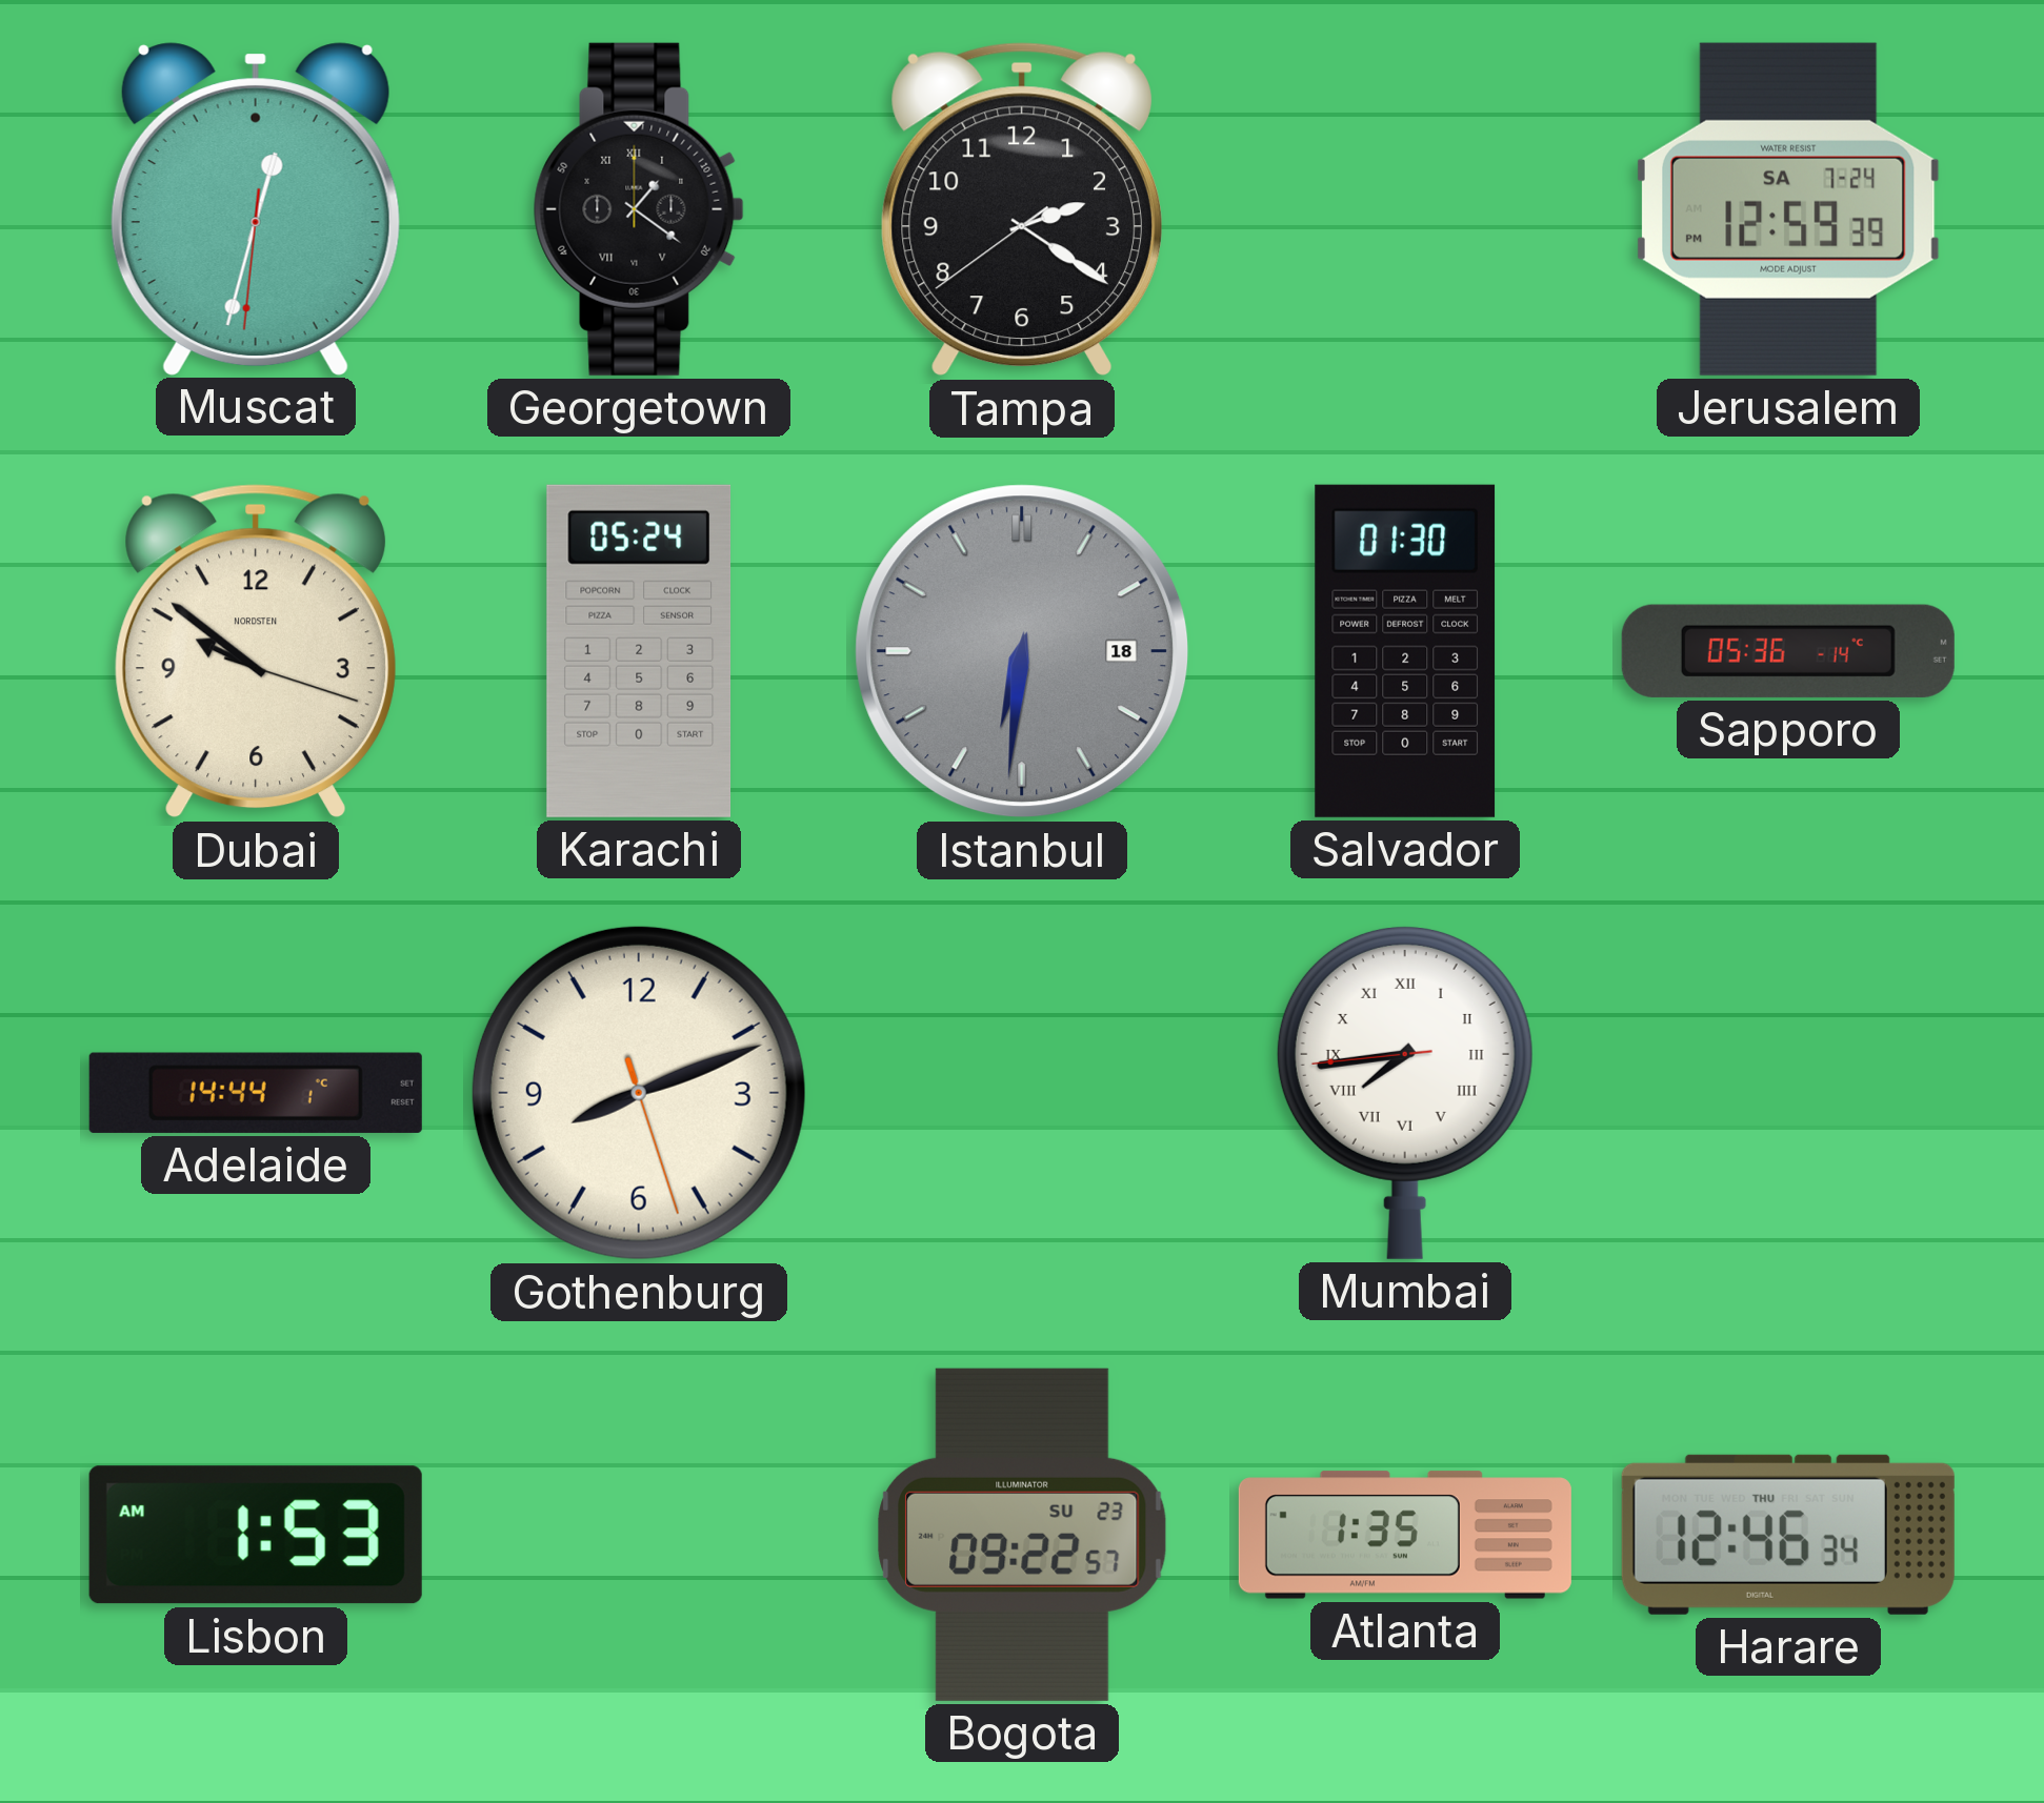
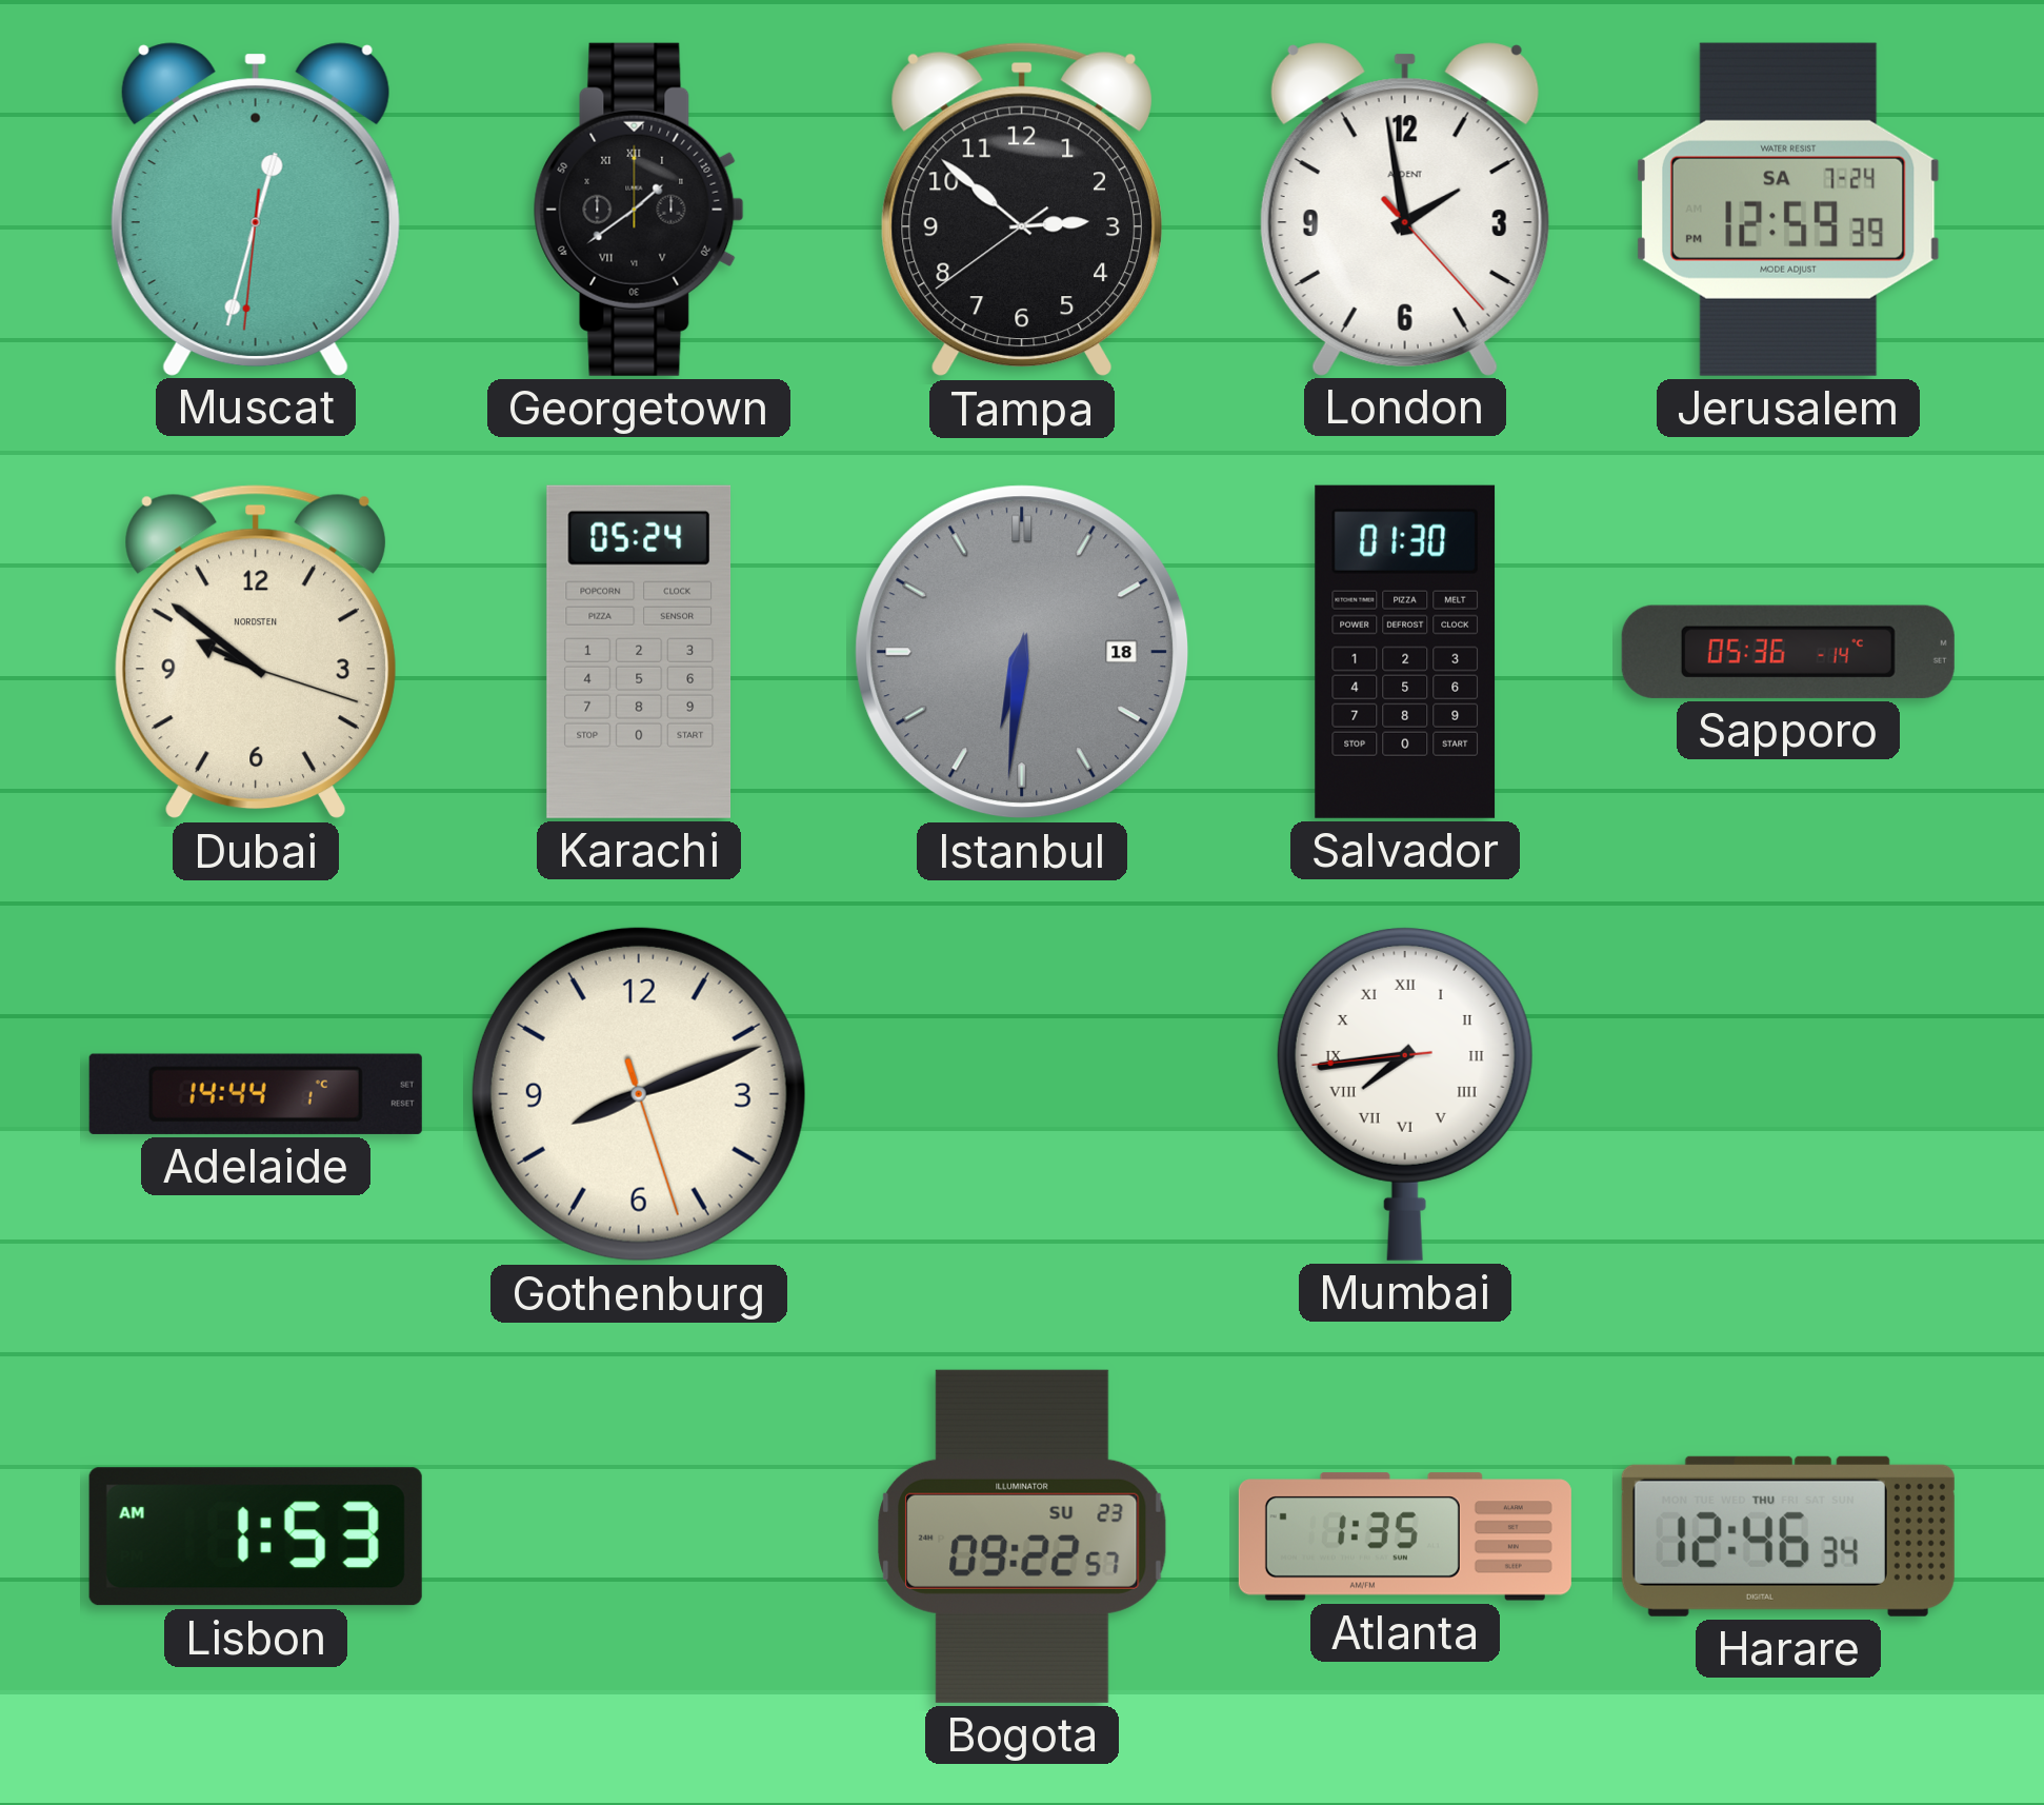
Georgetown: 1:21 -> 1:39 (639, 210)
Tampa: 2:20 -> 2:51 (1022, 210)
London: none -> 1:58 (1405, 209)
